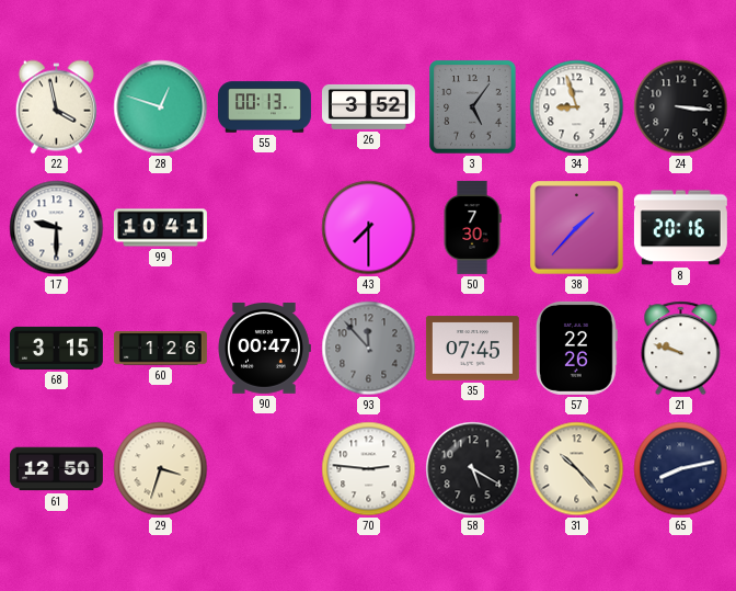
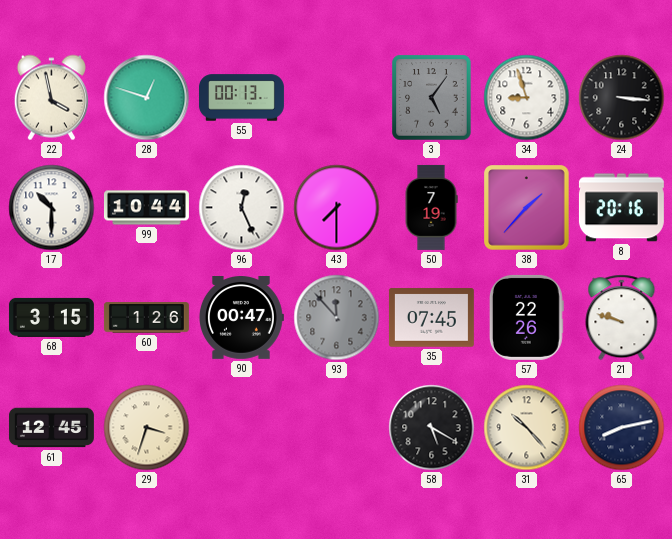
26: 3:52 -> none (368, 106)
17: 9:30 -> 10:30 (52, 208)
99: 10:41 -> 10:44 (146, 208)
96: none -> 12:26 (242, 208)
50: 7:30 -> 7:19 (431, 207)
61: 12:50 -> 12:45 (51, 428)
70: 2:46 -> none (369, 469)
